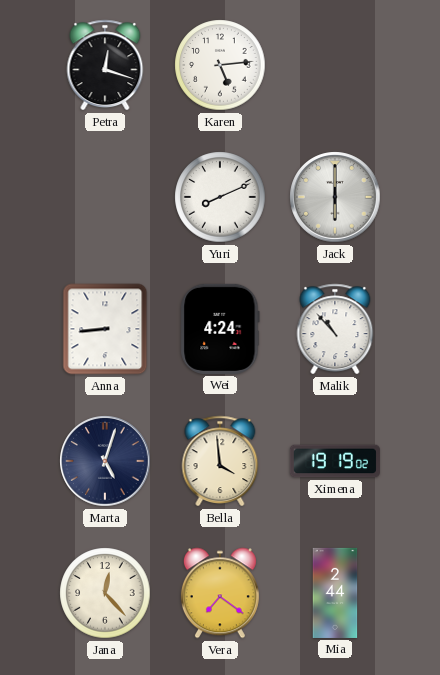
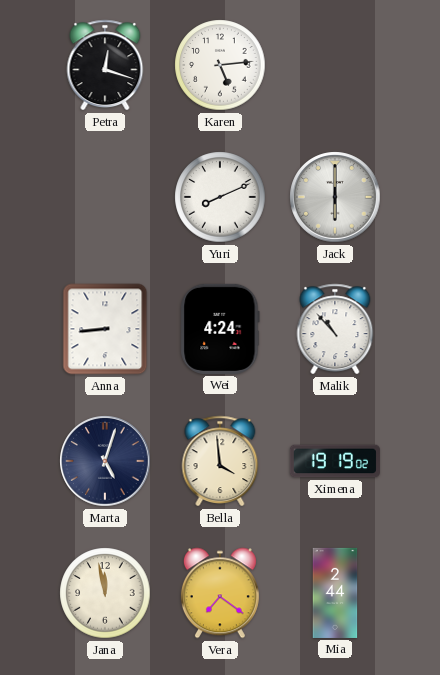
Jana: 12:23 -> 11:58 (105, 593)
